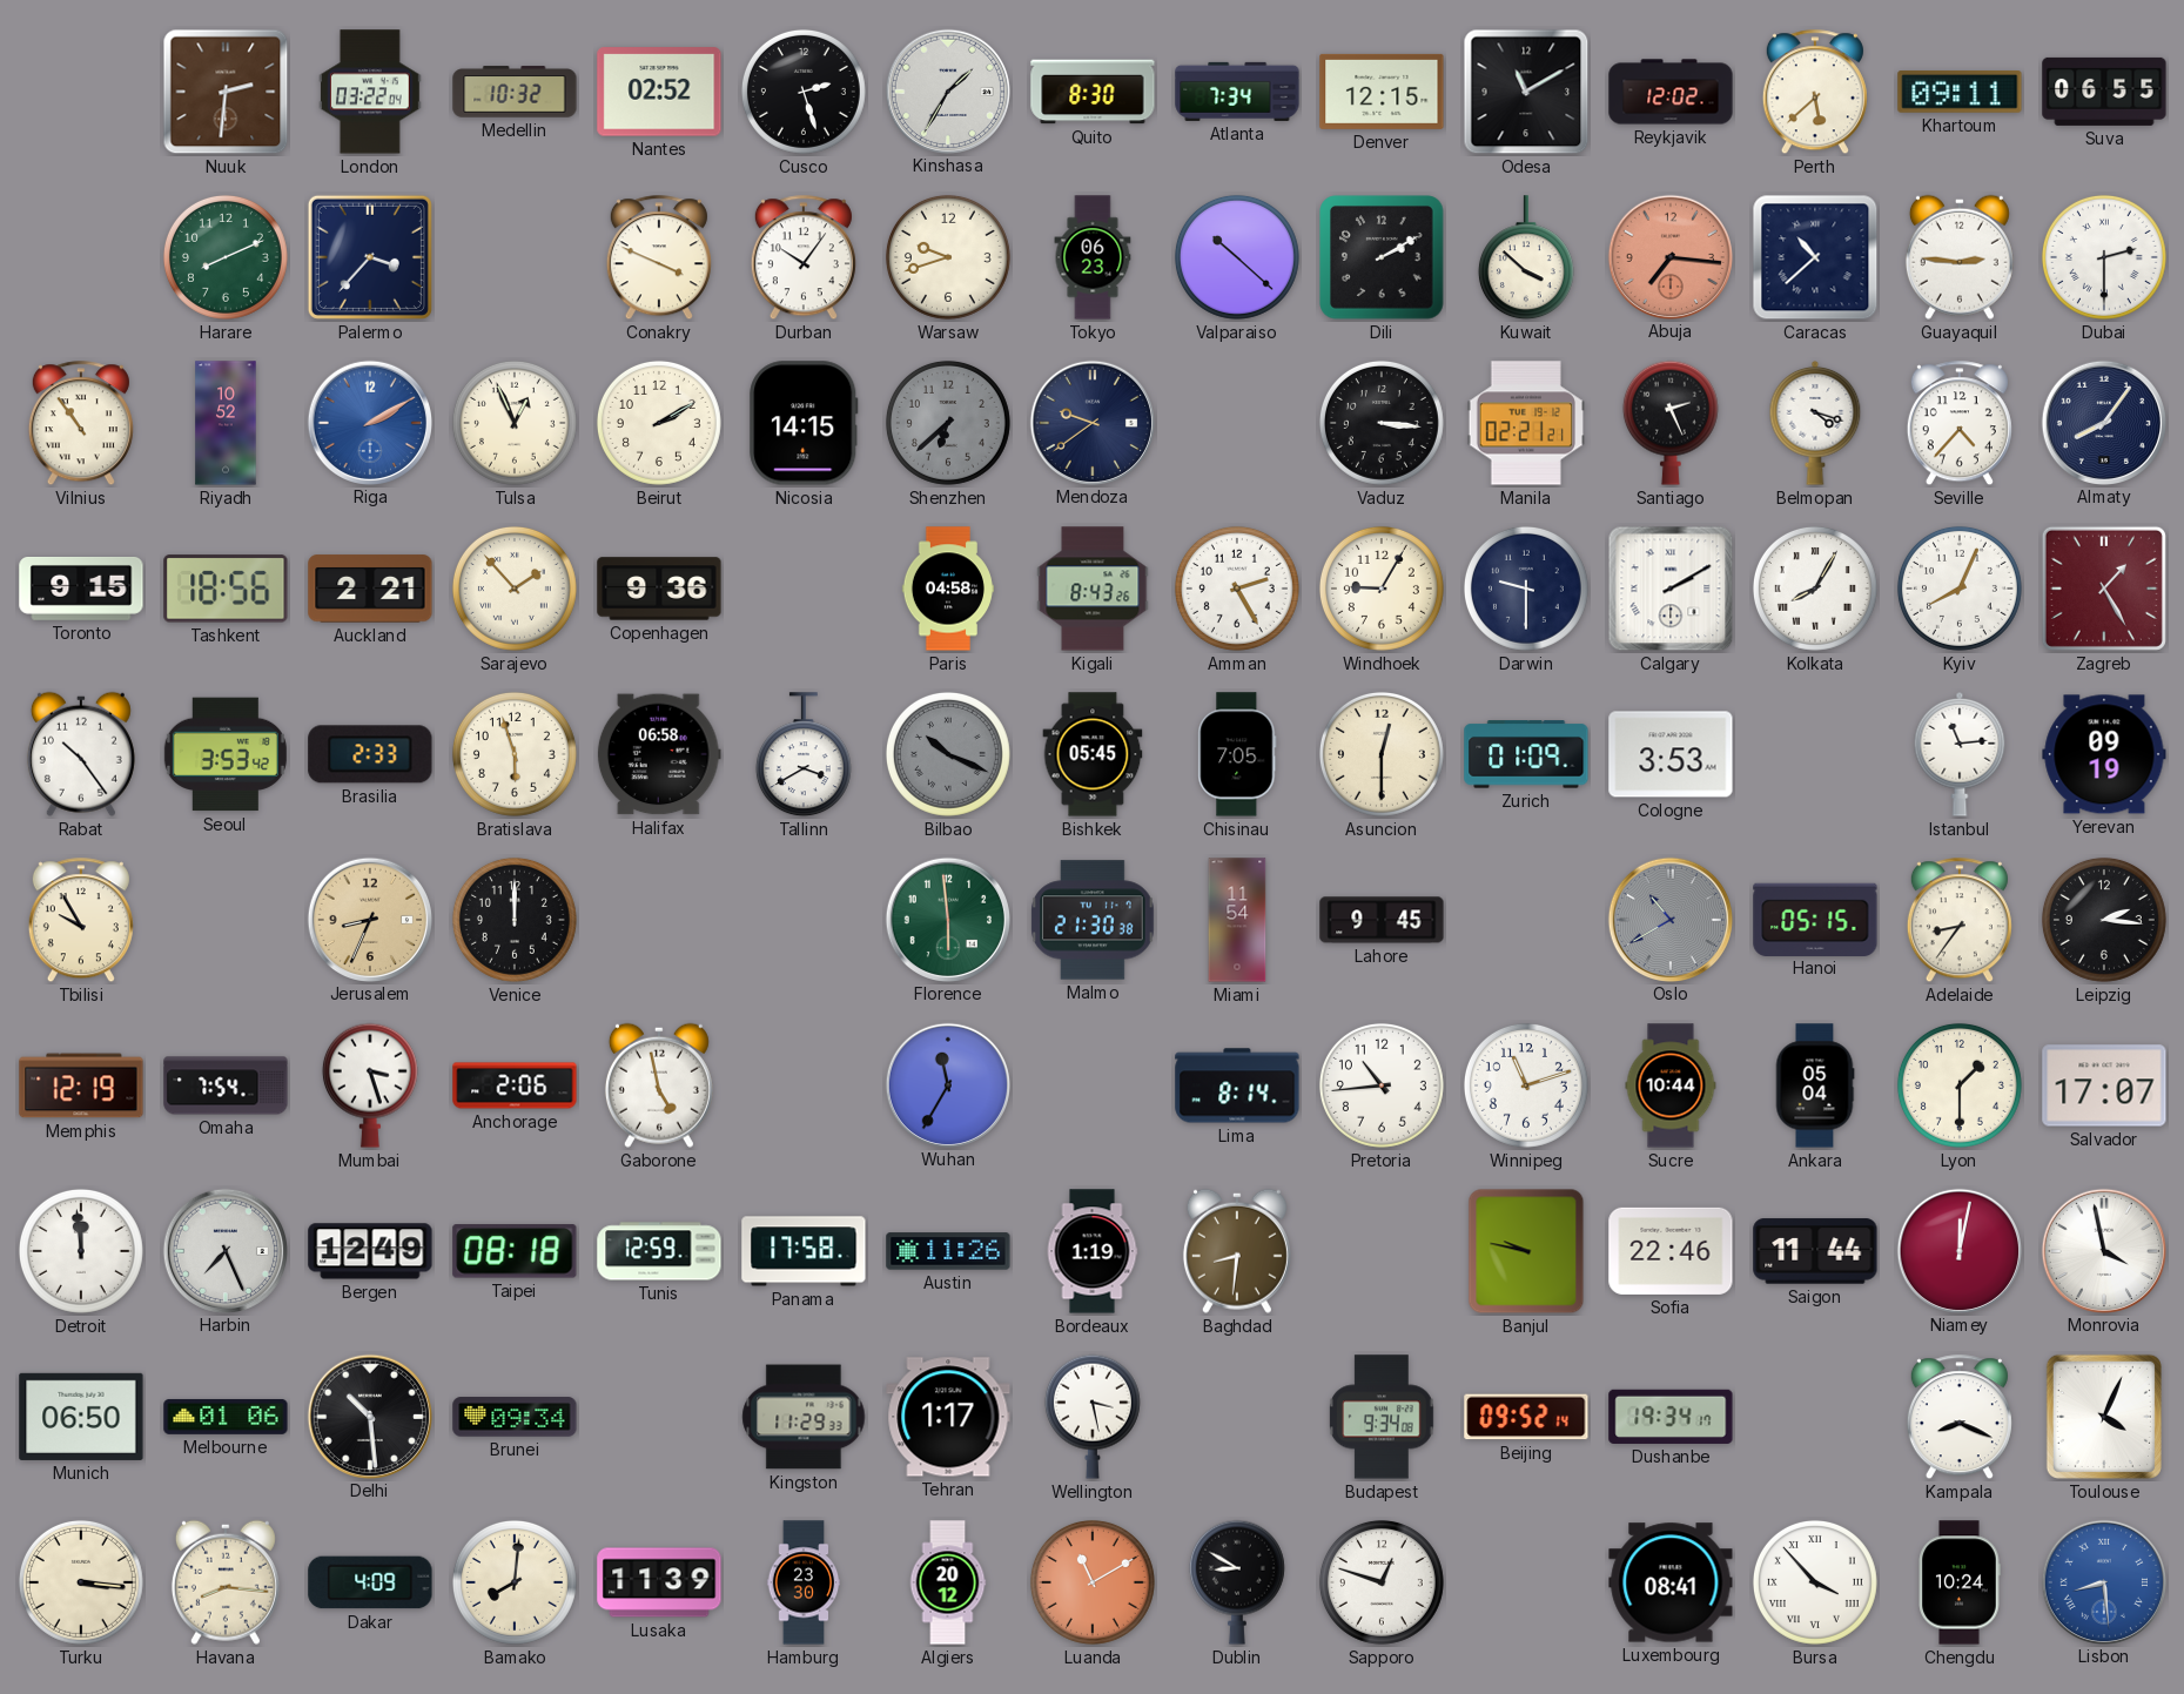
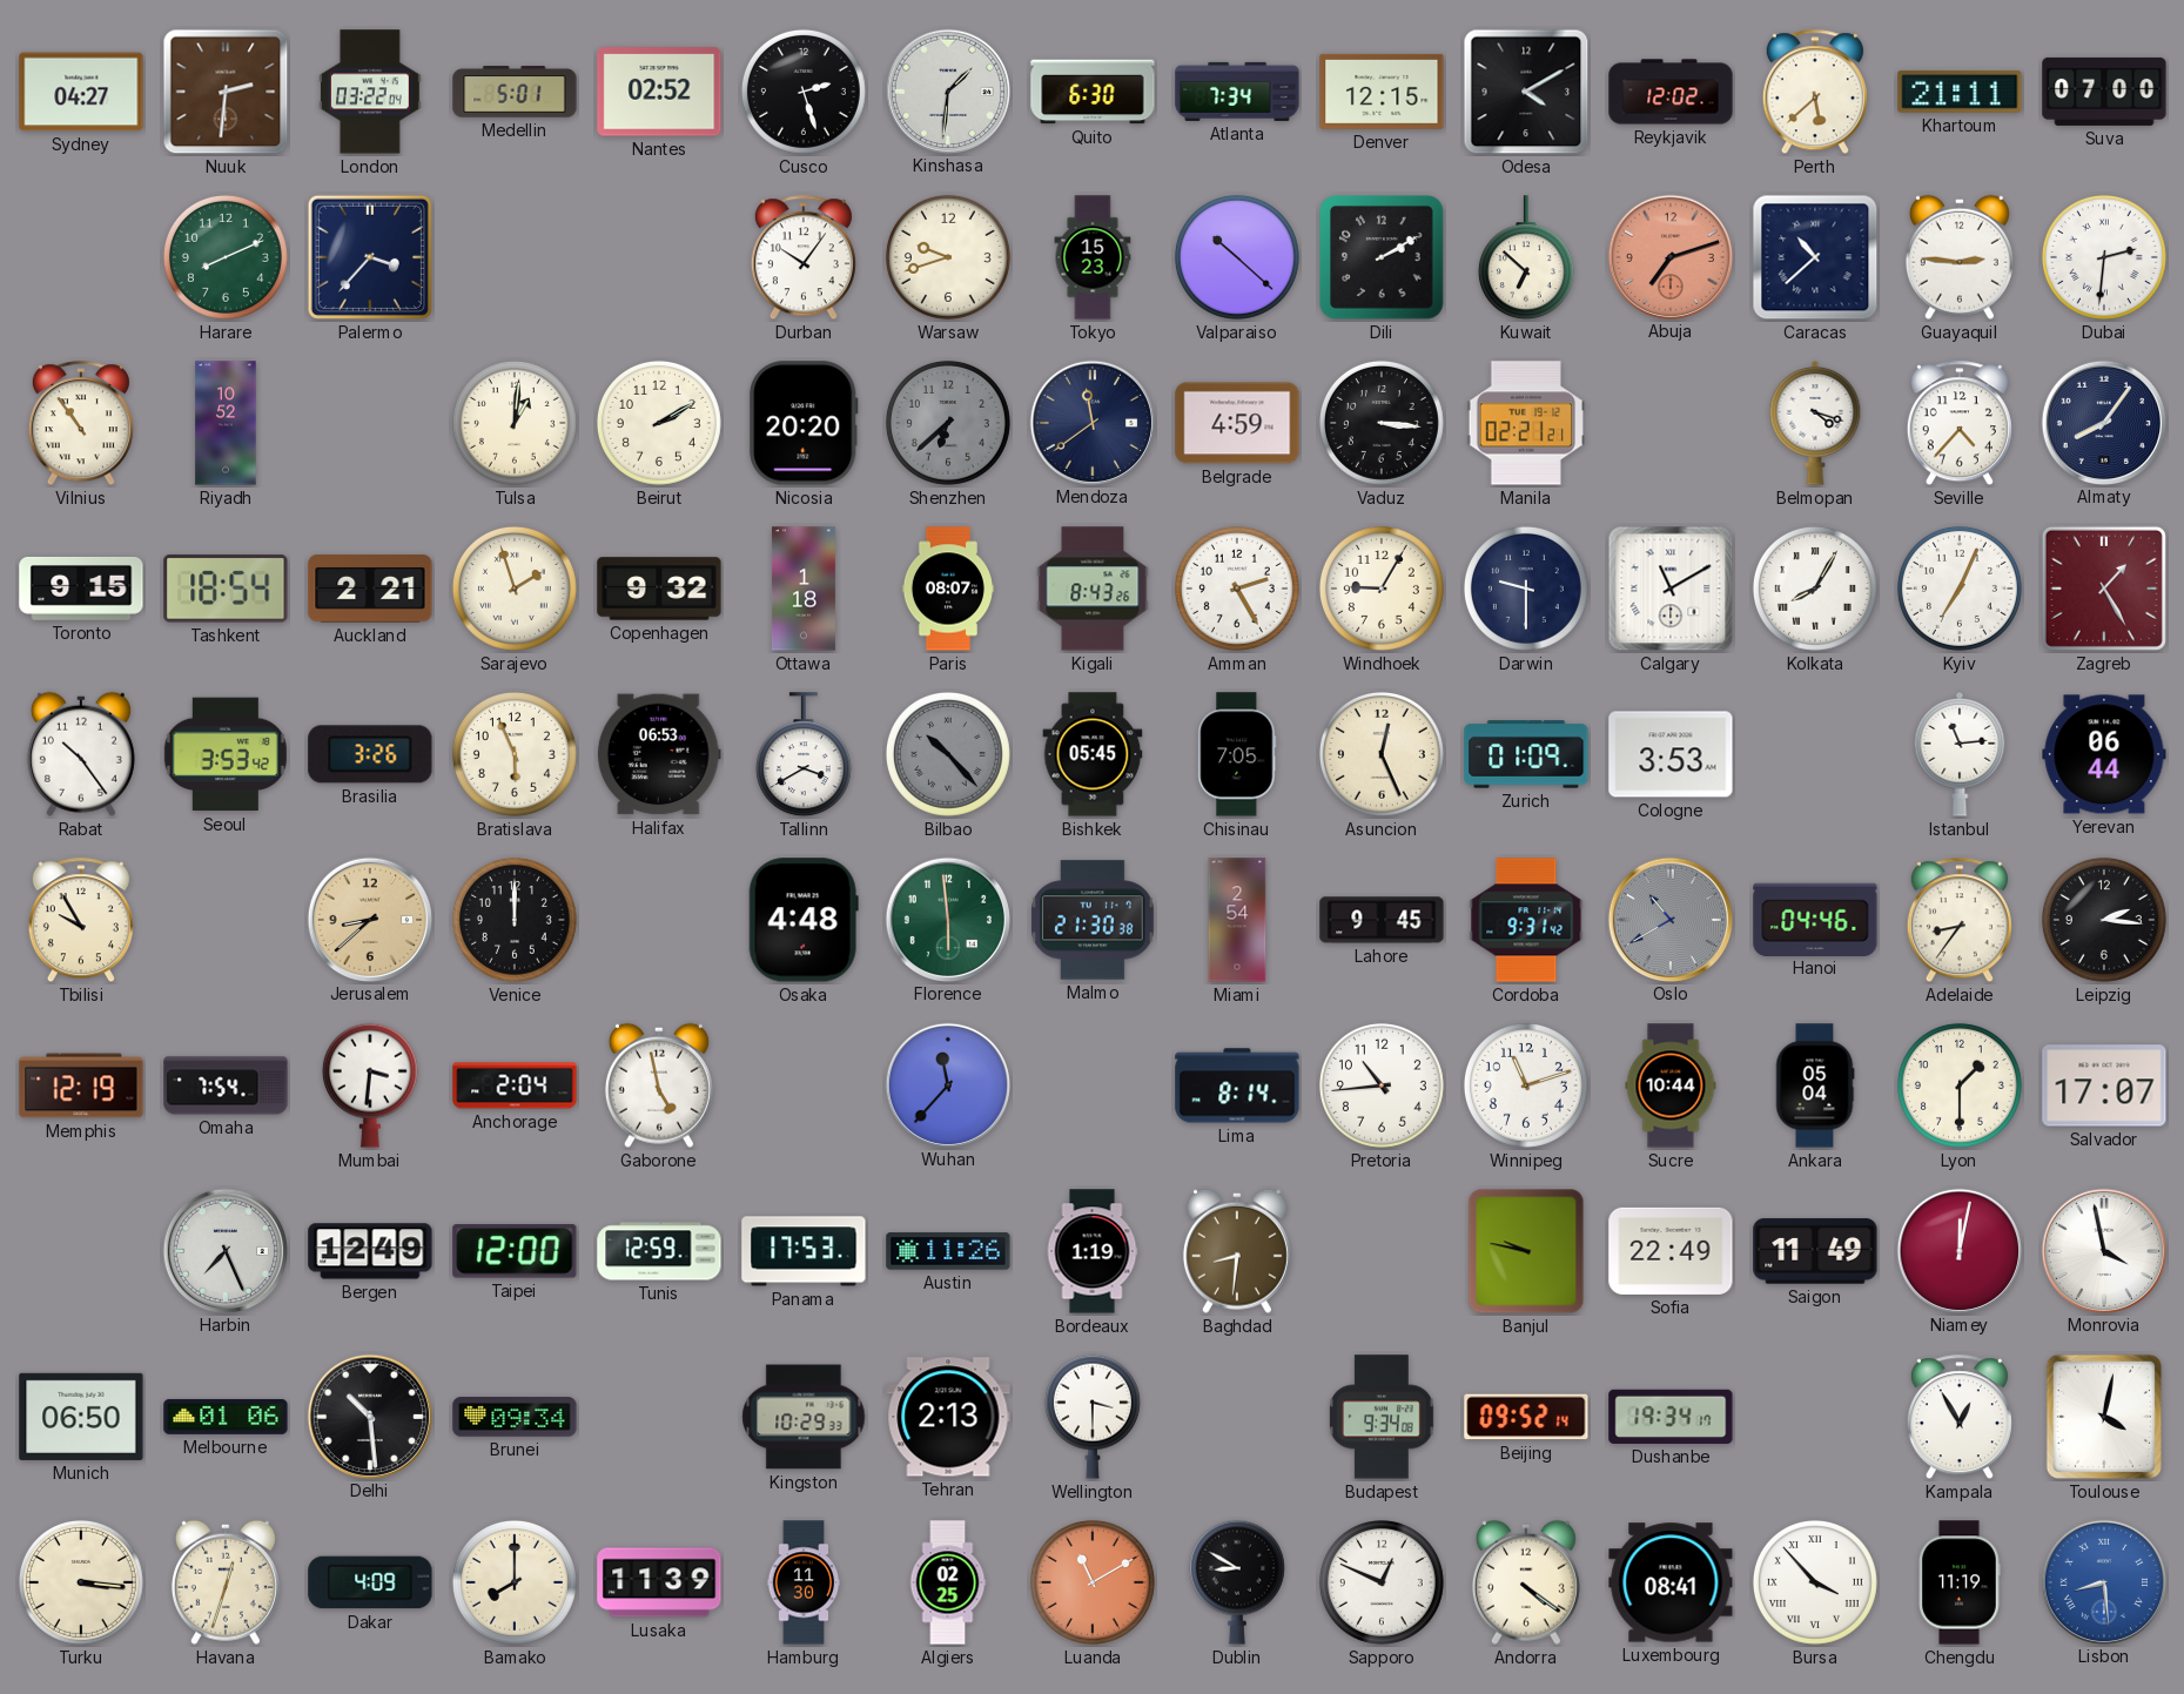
Sydney: none -> 04:27 (81, 92)
Medellin: 10:32 -> 5:01 (515, 92)
Kinshasa: 1:35 -> 1:31 (947, 90)
Quito: 8:30 -> 6:30 (1093, 92)
Odesa: 11:10 -> 4:10 (1526, 92)
Khartoum: 09:11 -> 21:11 (1960, 93)
Suva: 06:55 -> 07:00 (2104, 92)
Conakry: 3:49 -> none (659, 258)
Tokyo: 06:23 -> 15:23 (1093, 257)
Kuwait: 3:52 -> 6:52 (1526, 258)
Abuja: 7:16 -> 7:12 (1669, 256)
Dubai: 2:30 -> 2:31 (2104, 257)
Riga: 2:10 -> none (369, 422)
Tulsa: 12:56 -> 1:01 (515, 423)
Nicosia: 14:15 -> 20:20 (804, 423)
Mendoza: 9:39 -> 11:39 (1091, 422)
Belgrade: none -> 4:59 (1237, 423)
Santiago: 2:26 -> none (1671, 423)
Tashkent: 18:56 -> 18:54 (226, 589)
Sarajevo: 1:53 -> 1:57 (515, 589)
Copenhagen: 9:36 -> 9:32 (659, 589)
Ottawa: none -> 1:18 (804, 589)
Paris: 04:58 -> 08:07 (948, 589)
Calgary: 2:10 -> 11:10 (1671, 589)
Kyiv: 8:04 -> 7:04 (1960, 589)
Brasilia: 2:33 -> 3:26 (370, 754)
Bratislava: 5:57 -> 5:56 (515, 754)
Halifax: 06:58 -> 06:53 (659, 754)
Bilbao: 10:19 -> 10:23 (948, 754)
Asuncion: 12:30 -> 12:26 (1382, 754)
Yerevan: 09:19 -> 06:44 (2104, 754)
Jerusalem: 8:34 -> 8:38 (369, 919)
Osaka: none -> 4:48 (804, 920)
Miami: 11:54 -> 2:54 (1237, 920)
Cordoba: none -> 9:31 (1526, 920)
Hanoi: 05:15 -> 04:46 (1815, 919)
Mumbai: 3:27 -> 3:31 (370, 1085)
Anchorage: 2:06 -> 2:04 (515, 1085)
Wuhan: 11:35 -> 11:37 (947, 1084)
Detroit: 11:59 -> none (81, 1251)
Taipei: 08:18 -> 12:00 (515, 1251)
Panama: 17:58 -> 17:53 (804, 1251)
Sofia: 22:46 -> 22:49 (1671, 1251)
Saigon: 11:44 -> 11:49 (1815, 1251)
Kingston: 11:29 -> 10:29 (804, 1417)
Tehran: 1:17 -> 2:13 (948, 1417)
Wellington: 3:28 -> 3:30 (1093, 1417)
Kampala: 8:19 -> 12:55 (1960, 1418)
Toulouse: 4:04 -> 4:02 (2104, 1417)
Havana: 8:16 -> 12:33 (226, 1582)
Bamako: 8:01 -> 8:00 (515, 1582)
Hamburg: 23:30 -> 11:30 (804, 1582)
Algiers: 20:12 -> 02:25 (948, 1582)
Sapporo: 12:48 -> 12:49 (1382, 1582)
Andorra: none -> 4:21 (1526, 1582)
Chengdu: 10:24 -> 11:19 (1960, 1582)
